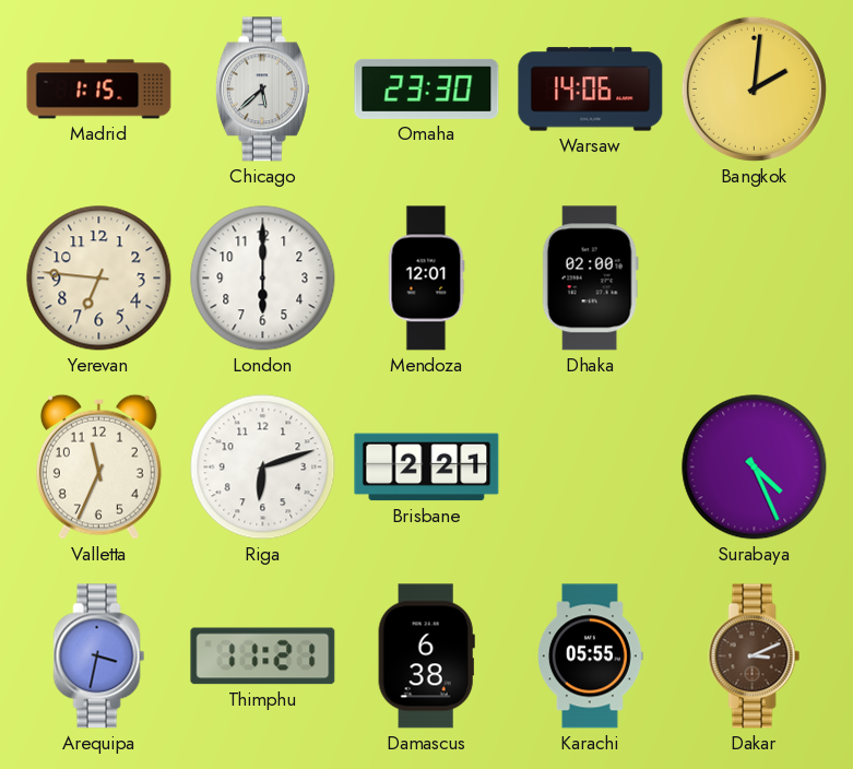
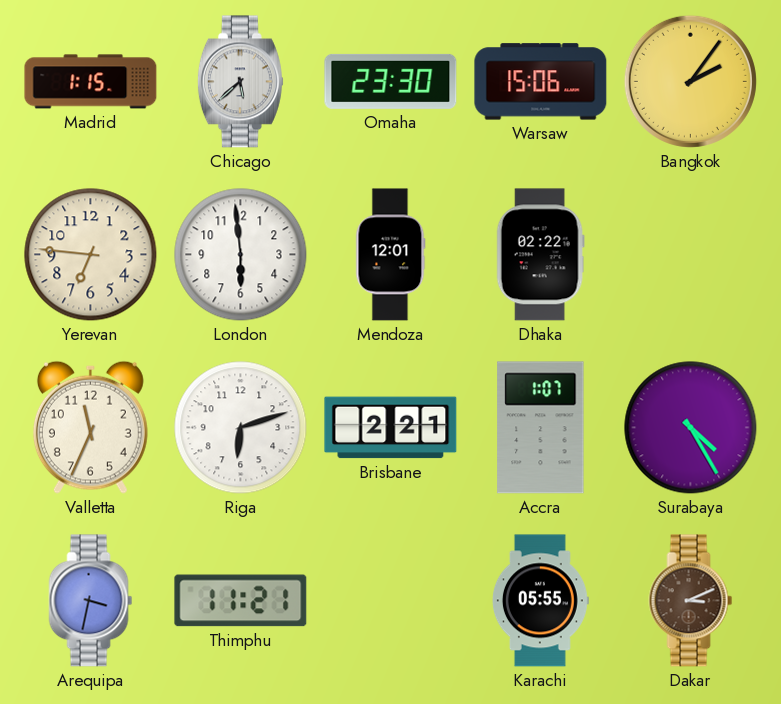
Warsaw: 14:06 -> 15:06 (541, 82)
Bangkok: 2:01 -> 2:06 (690, 81)
London: 6:00 -> 5:59 (241, 255)
Dhaka: 02:00 -> 02:22 (540, 255)
Accra: none -> 1:07 (541, 428)
Surabaya: 4:26 -> 4:25 (691, 428)
Damascus: 6:38 -> none (426, 656)
